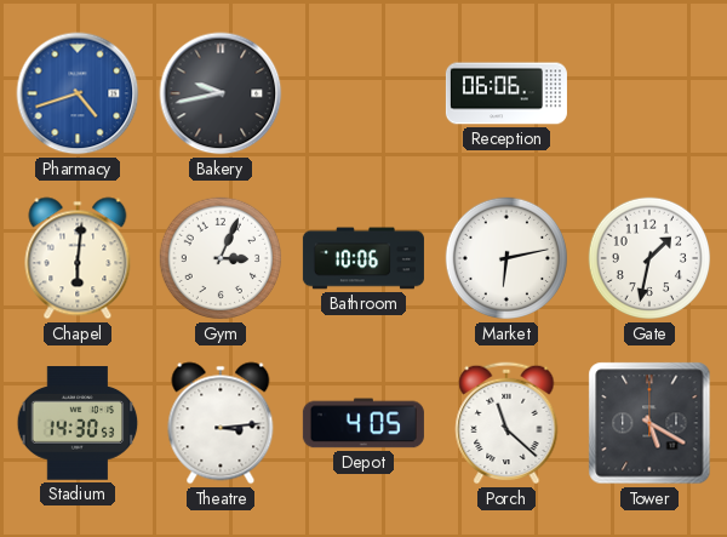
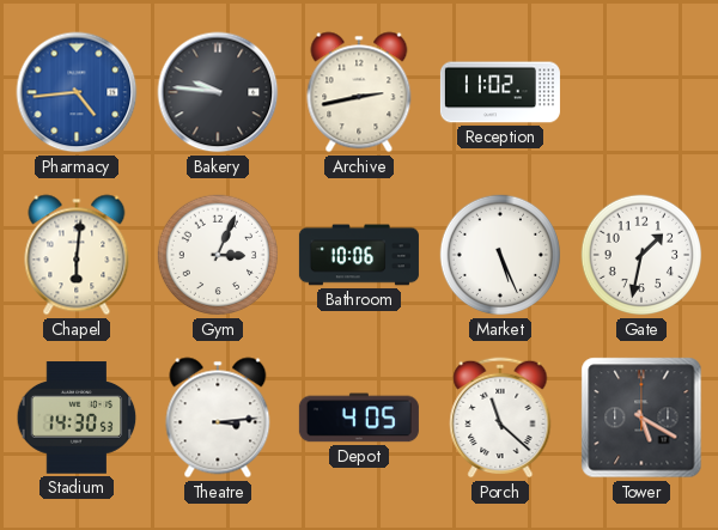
Pharmacy: 4:42 -> 4:44 (77, 92)
Bakery: 9:43 -> 9:46 (218, 92)
Archive: none -> 2:43 (359, 92)
Reception: 06:06 -> 11:02 (500, 92)
Market: 6:13 -> 5:26 (500, 255)
